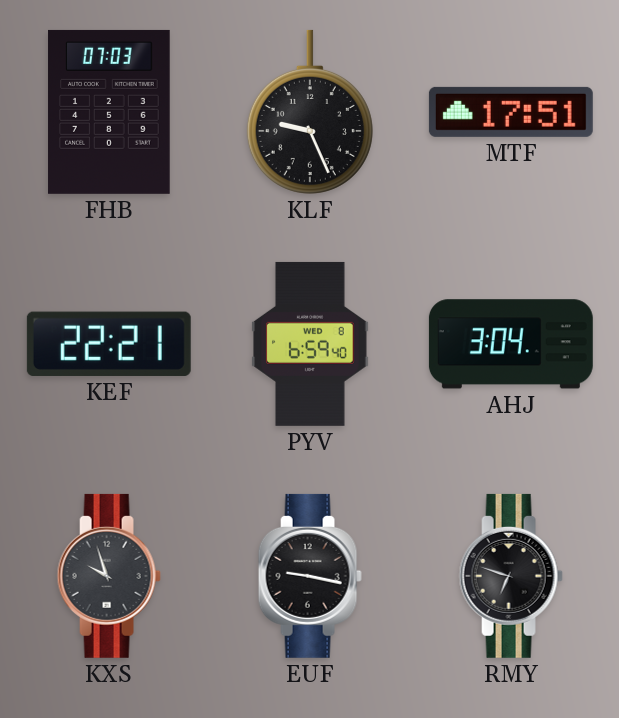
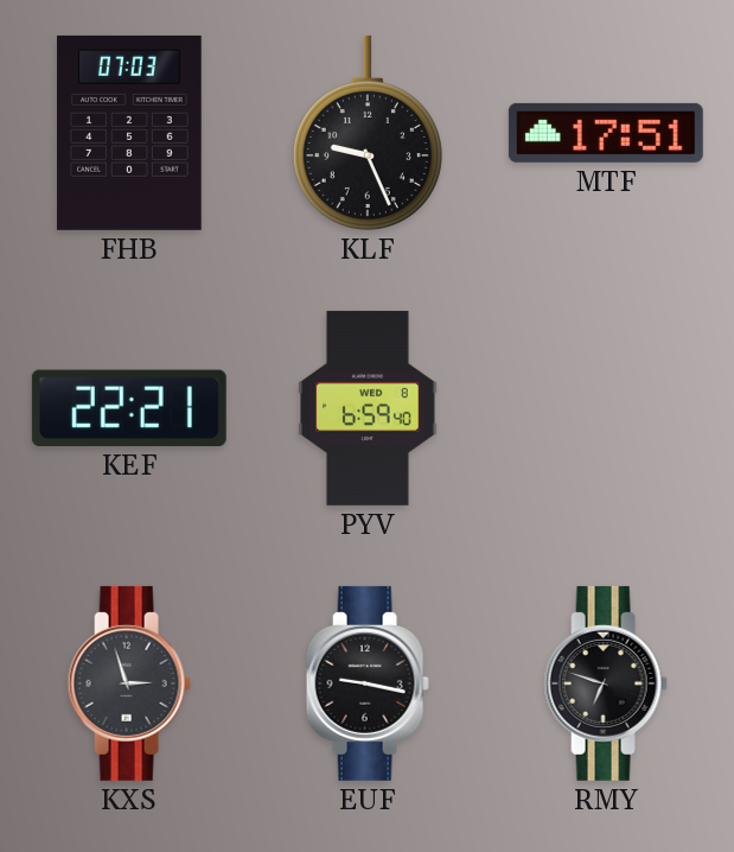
AHJ: 3:04 -> none (511, 344)
KXS: 9:57 -> 2:57 (129, 683)
